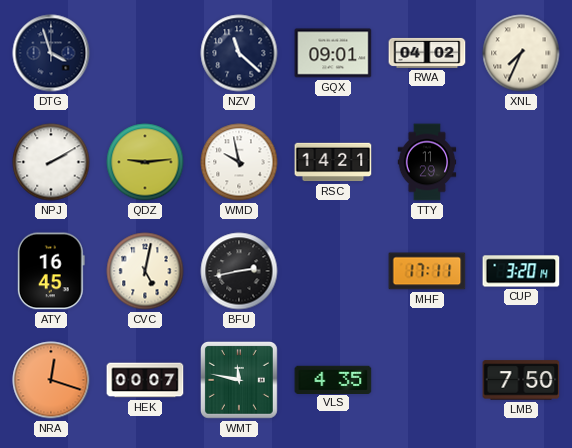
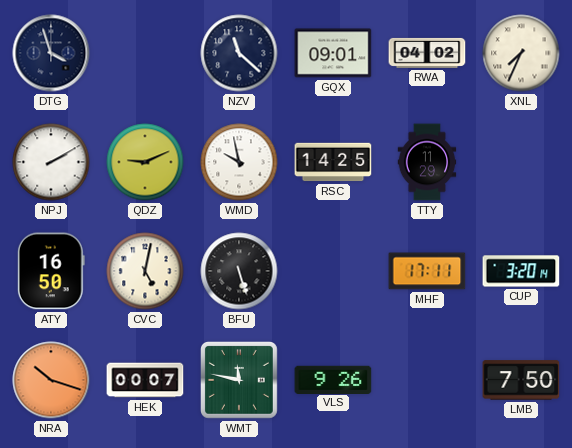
QDZ: 9:14 -> 9:11 (145, 162)
RSC: 14:21 -> 14:25 (333, 162)
ATY: 16:45 -> 16:50 (51, 271)
BFU: 2:43 -> 5:27 (239, 271)
NRA: 12:18 -> 10:18 (51, 380)
VLS: 4:35 -> 9:26 (333, 379)
